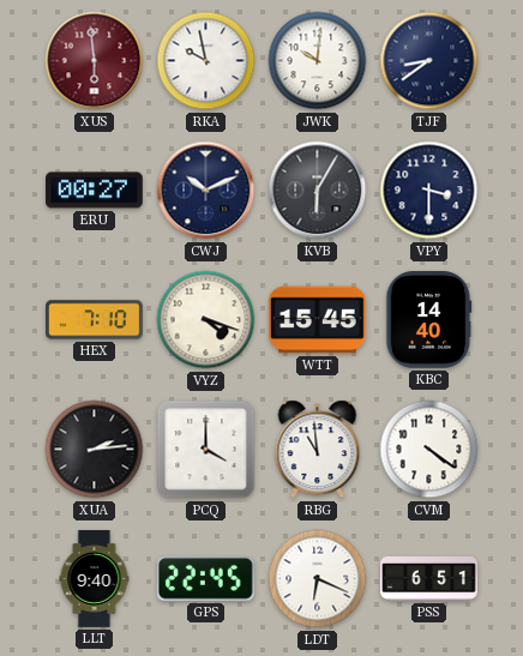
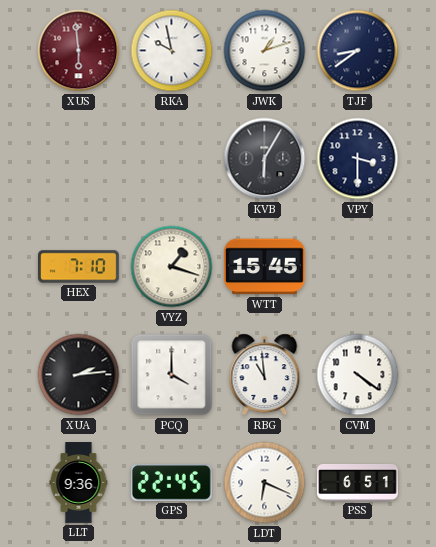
JWK: 10:01 -> 1:12 (265, 51)
ERU: 00:27 -> none (95, 191)
CWJ: 10:11 -> none (206, 191)
VYZ: 4:18 -> 1:18 (172, 267)
KBC: 14:40 -> none (429, 320)
LLT: 9:40 -> 9:36 (79, 483)
